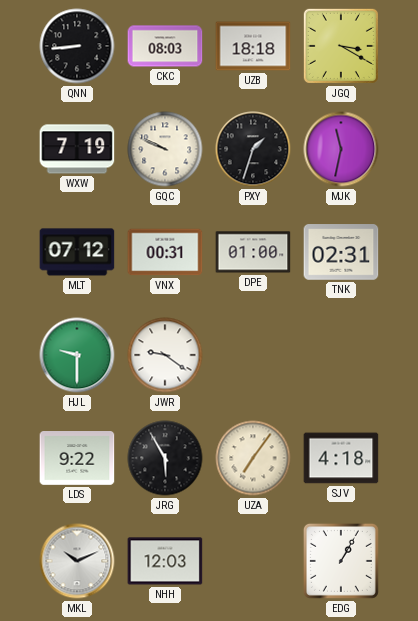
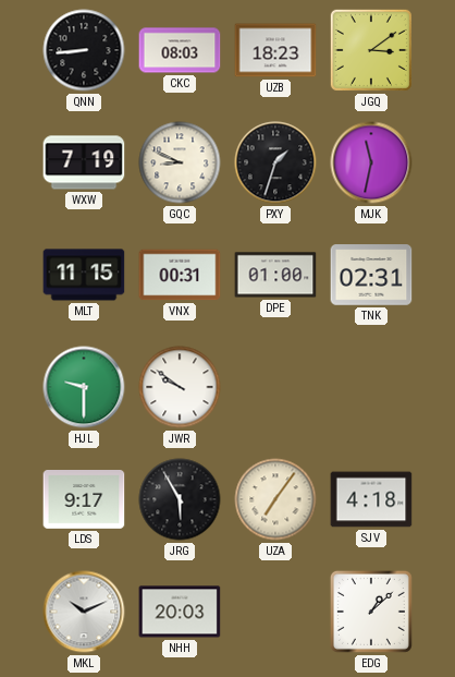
UZB: 18:18 -> 18:23 (275, 50)
JGQ: 3:20 -> 3:09 (371, 50)
GQC: 9:49 -> 8:49 (180, 162)
MLT: 07:12 -> 11:15 (84, 275)
JWR: 9:21 -> 9:51 (180, 387)
LDS: 9:22 -> 9:17 (84, 499)
NHH: 12:03 -> 20:03 (180, 612)
EDG: 1:05 -> 1:08 (371, 612)
